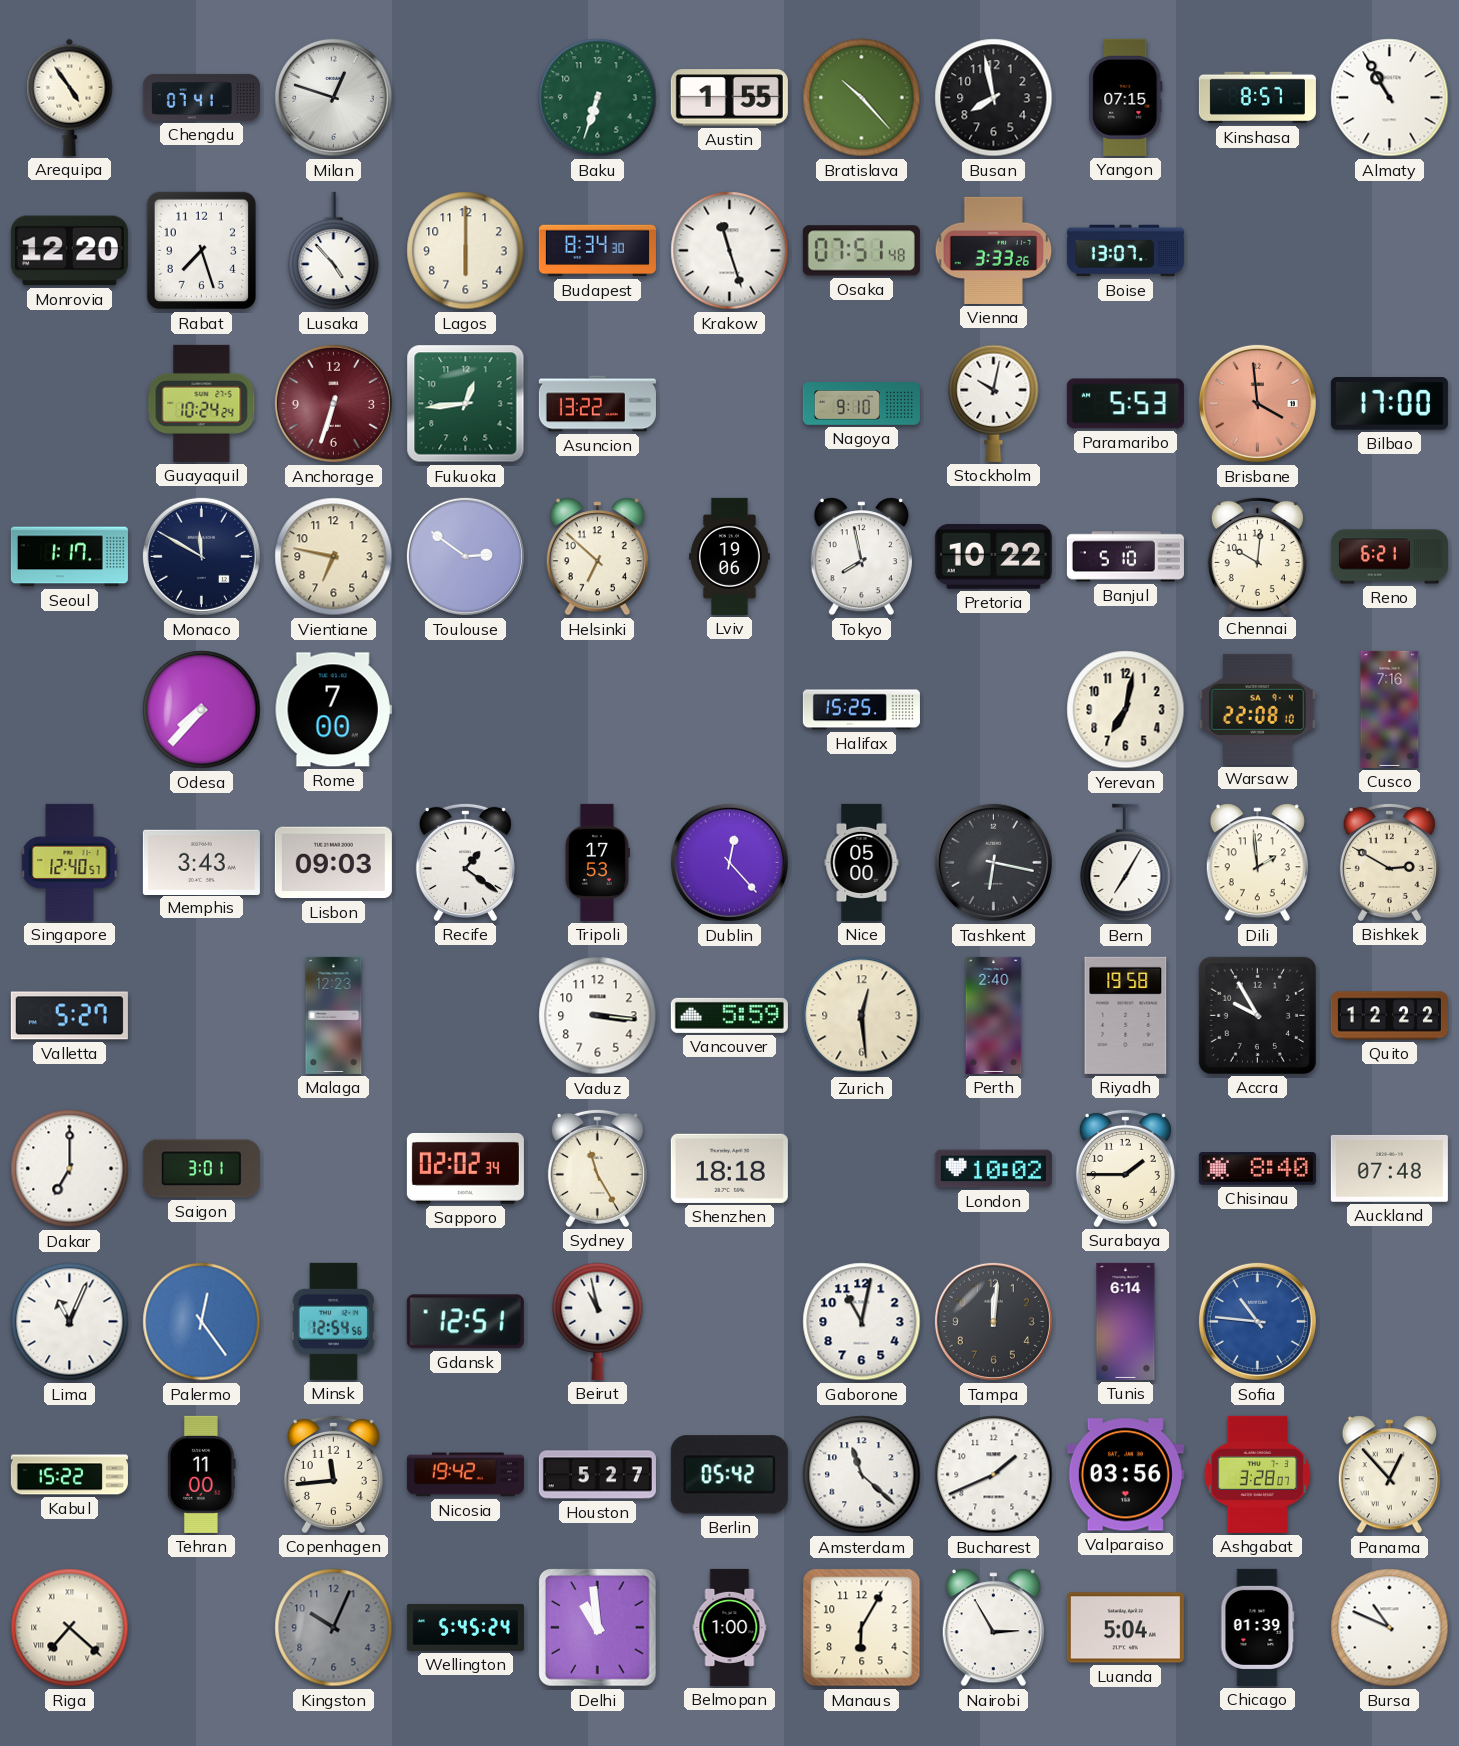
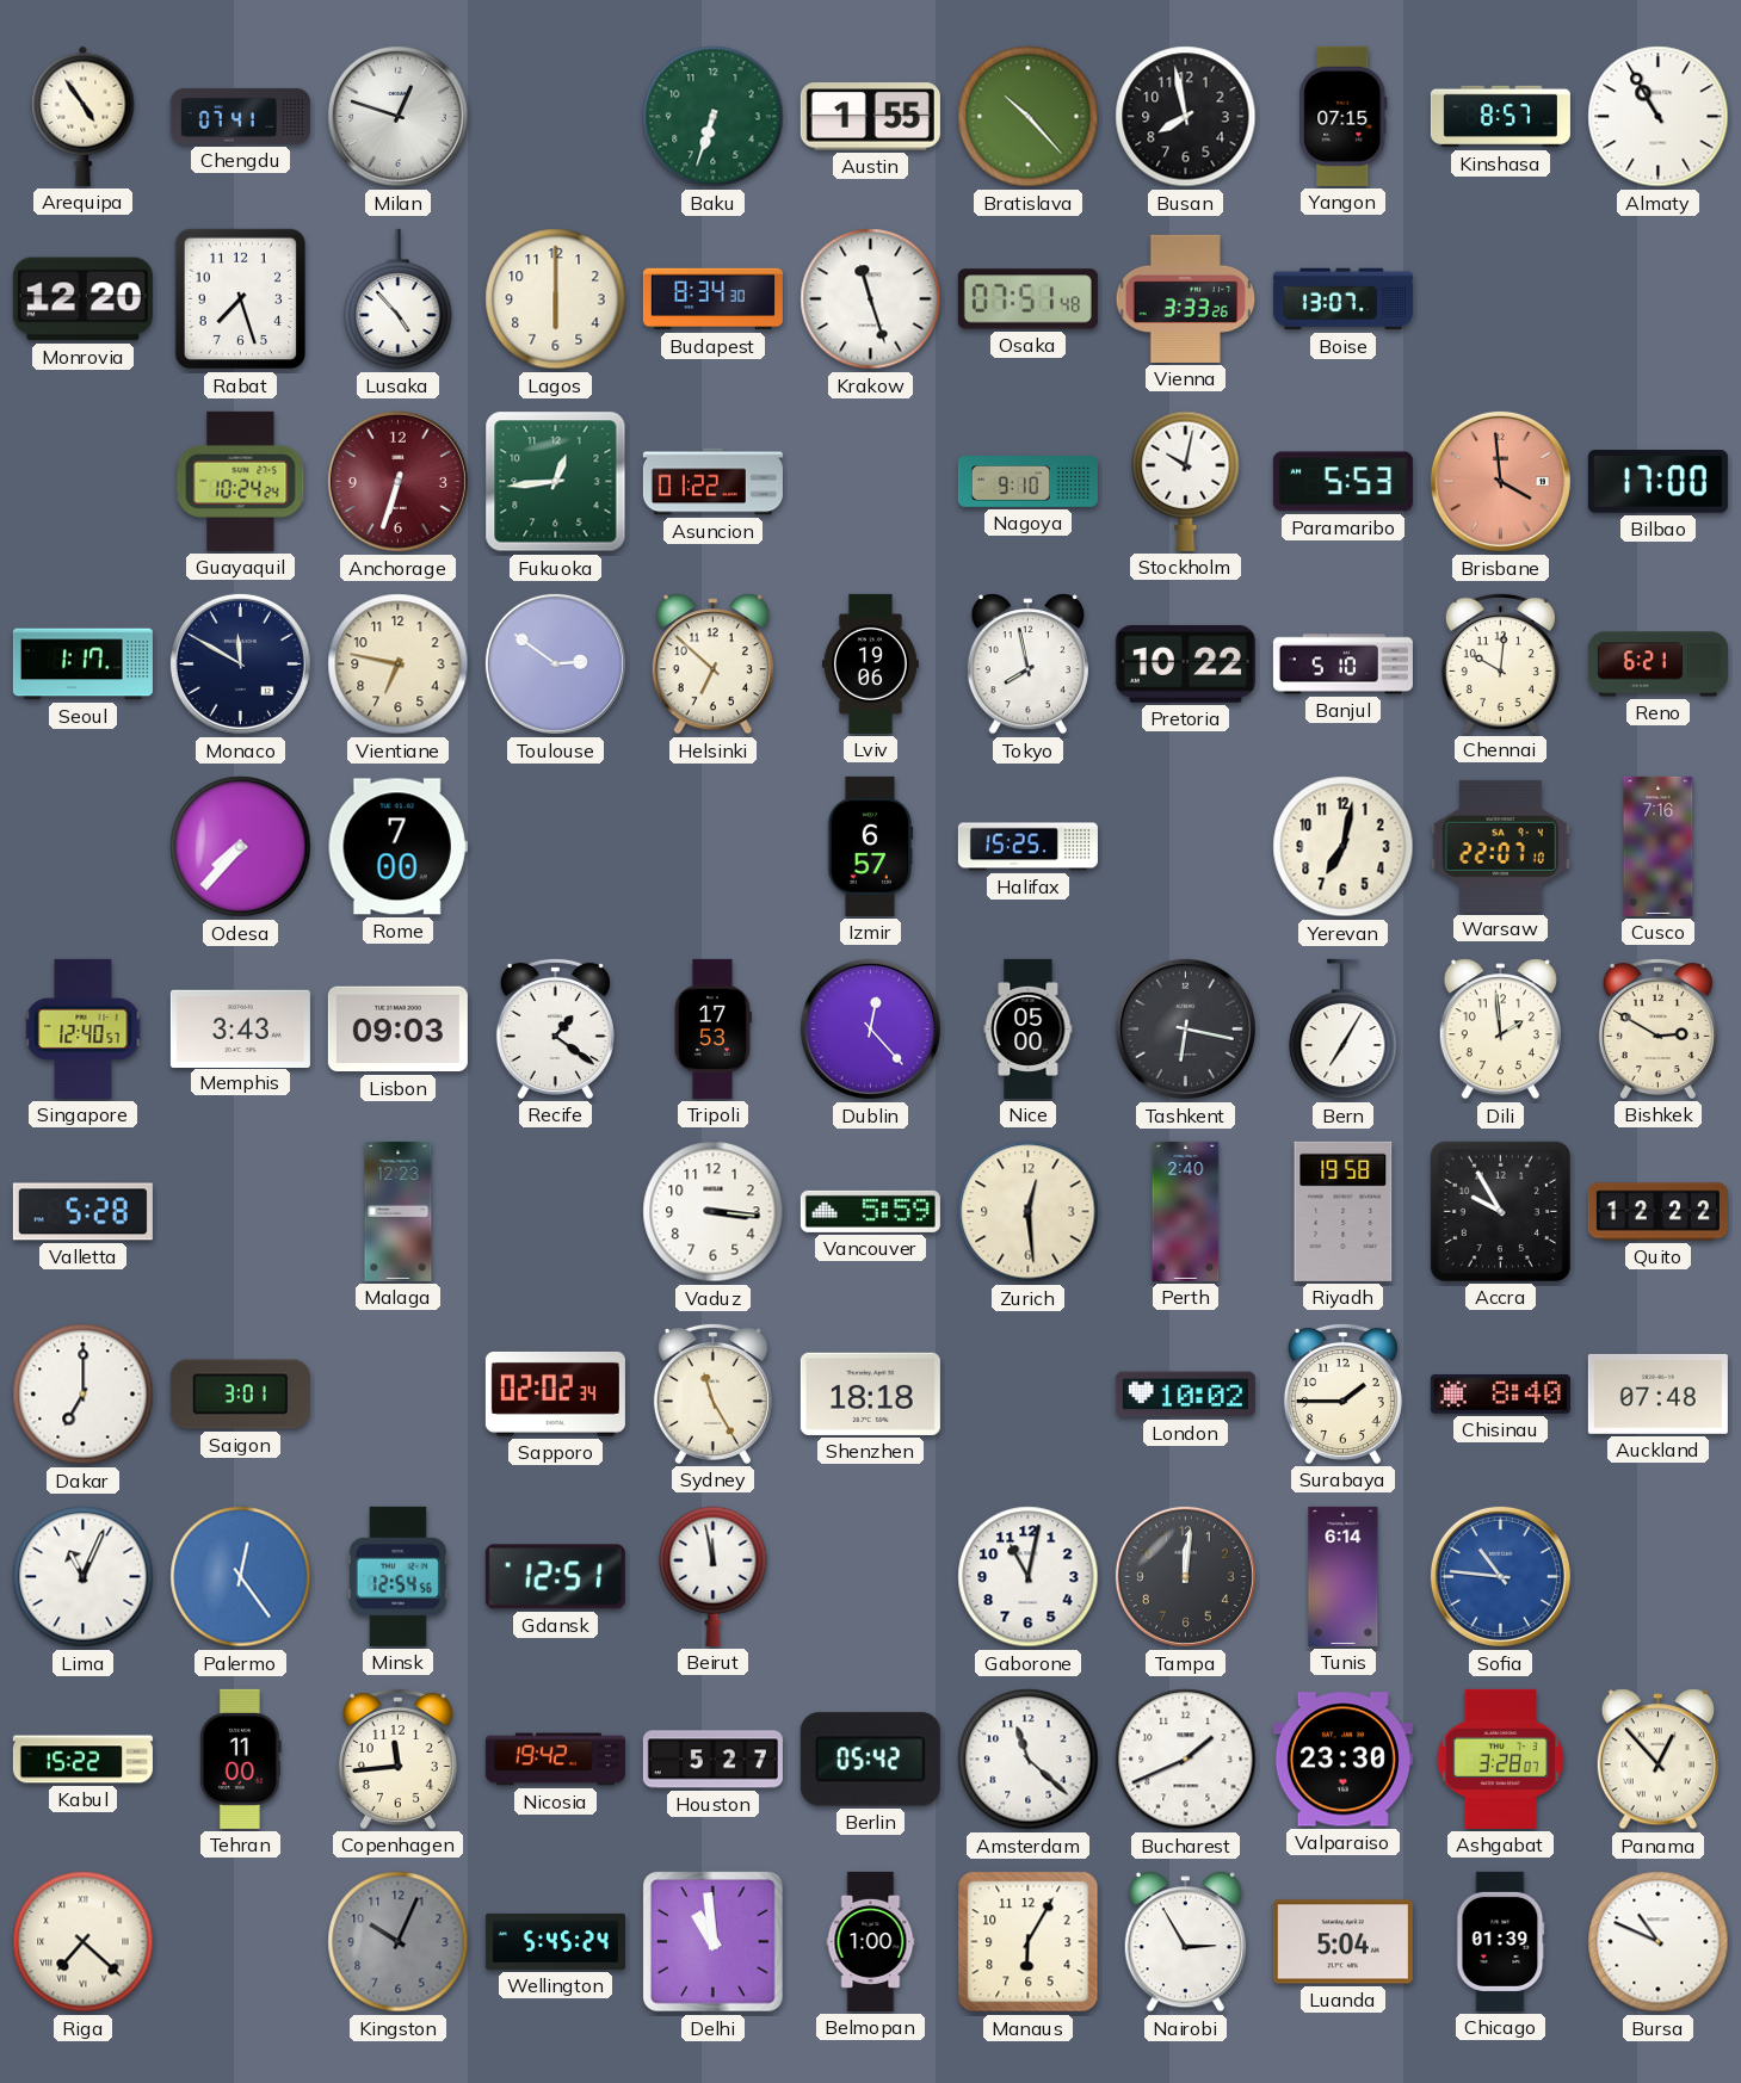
Asuncion: 13:22 -> 01:22 (712, 482)
Izmir: none -> 6:57 (871, 846)
Warsaw: 22:08 -> 22:07 (1500, 846)
Valletta: 5:27 -> 5:28 (82, 1212)
Beirut: 10:58 -> 11:58 (714, 1576)
Valparaiso: 03:56 -> 23:30 (1342, 1760)
